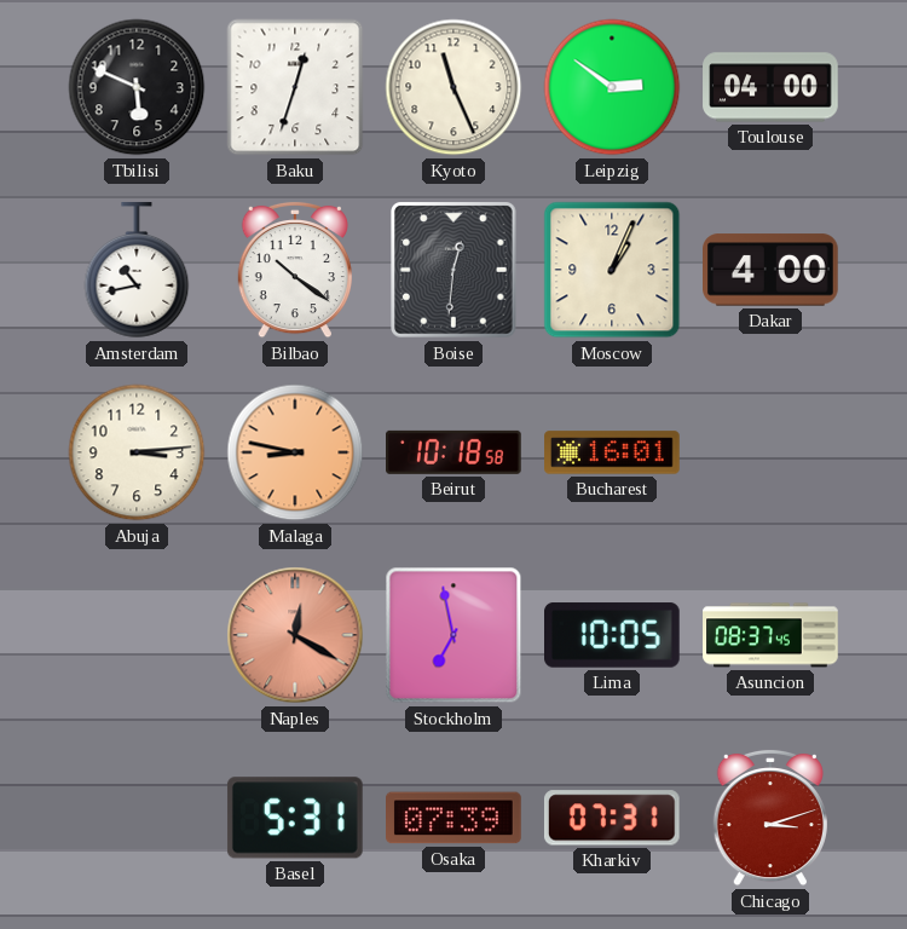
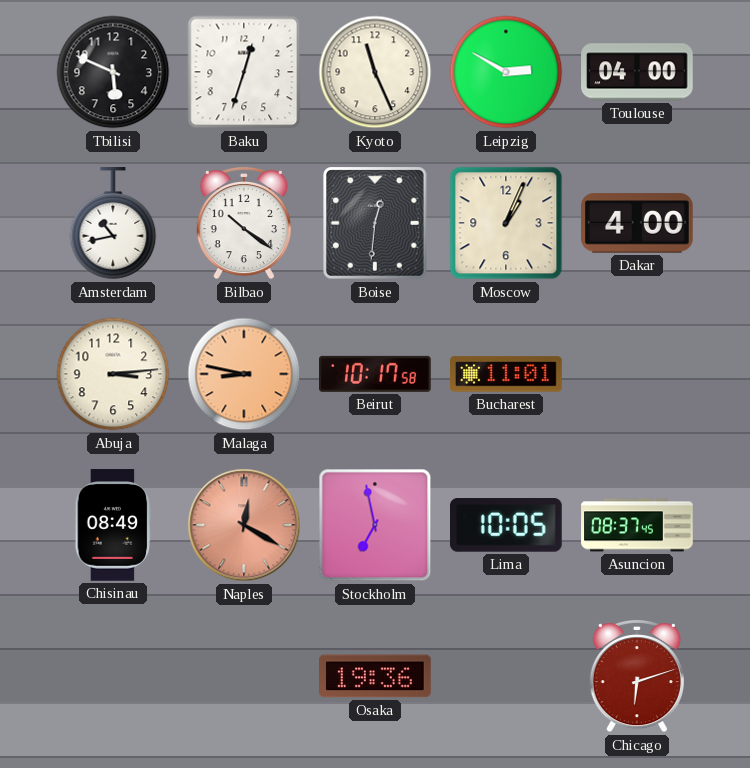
Leipzig: 2:51 -> 2:50 (506, 72)
Beirut: 10:18 -> 10:17 (376, 374)
Bucharest: 16:01 -> 11:01 (506, 374)
Chisinau: none -> 08:49 (113, 525)
Basel: 5:31 -> none (295, 818)
Osaka: 07:39 -> 19:36 (376, 676)
Kharkiv: 07:31 -> none (612, 818)
Chicago: 3:12 -> 6:12 (637, 676)
